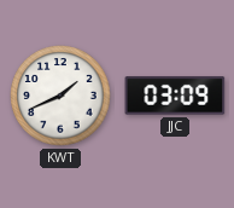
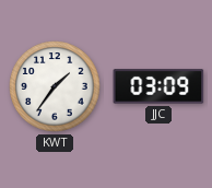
KWT: 1:41 -> 1:36 (55, 86)
